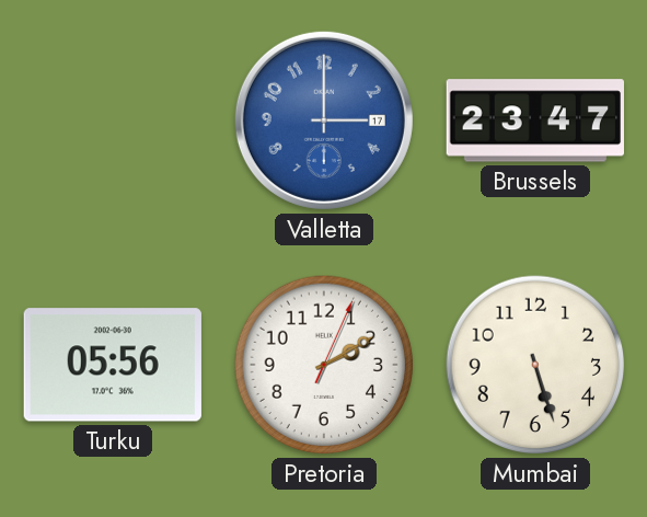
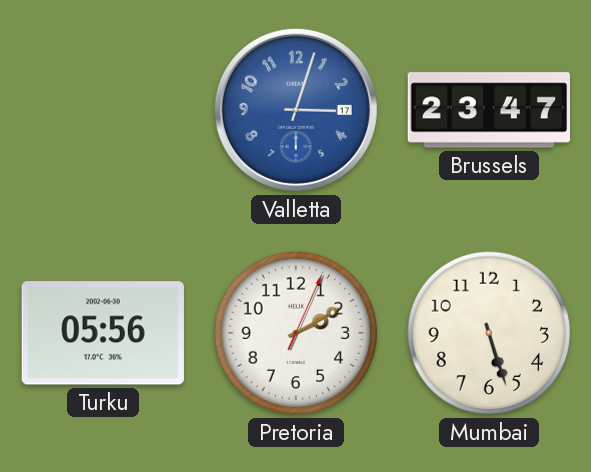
Valletta: 3:00 -> 3:03 (296, 110)
